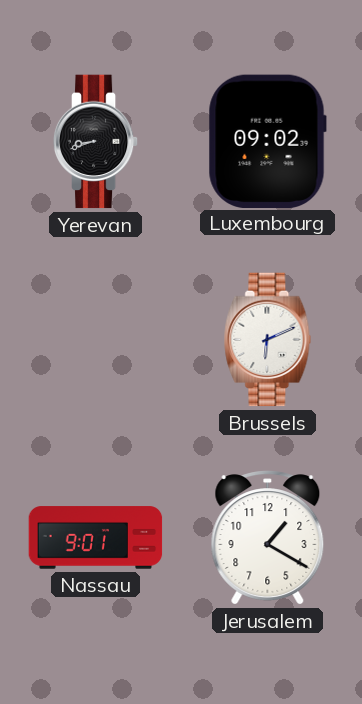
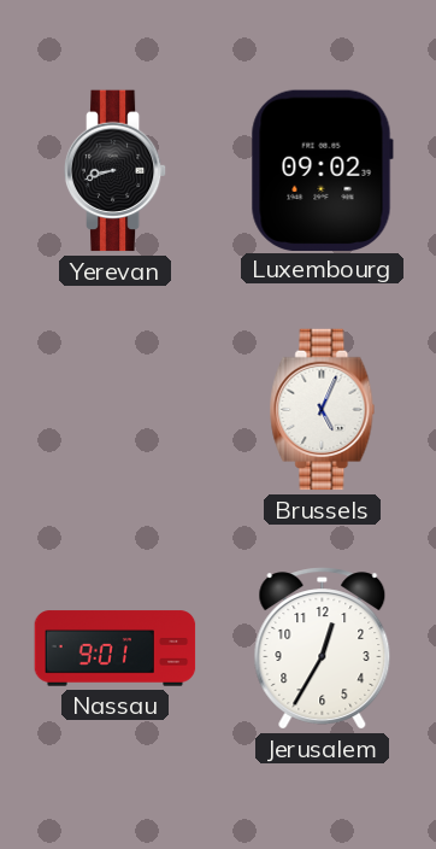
Brussels: 6:11 -> 5:04 (323, 410)
Jerusalem: 1:20 -> 12:35 (323, 649)
